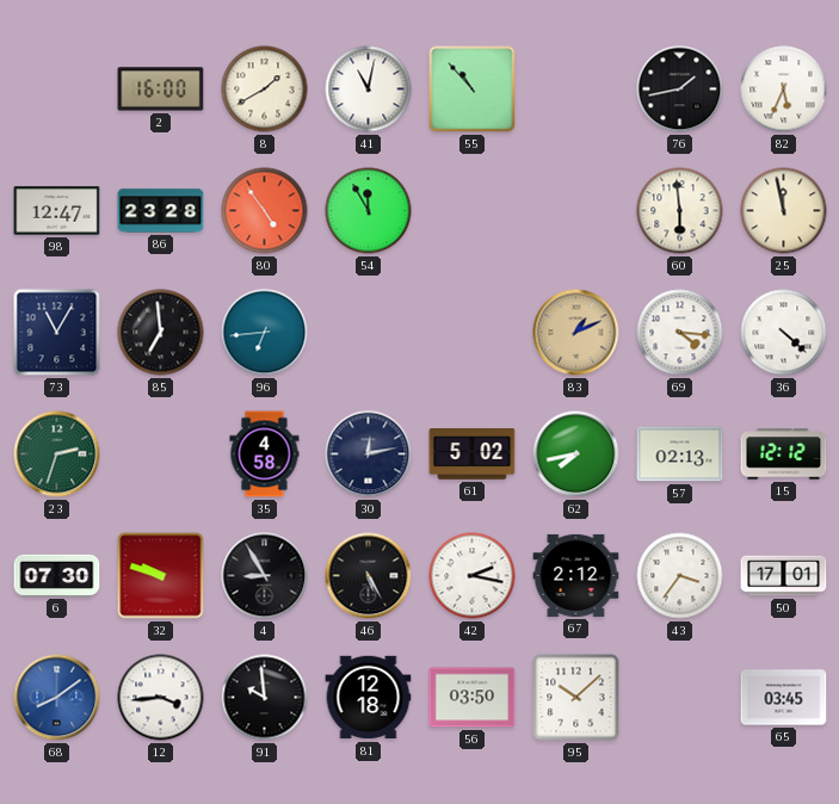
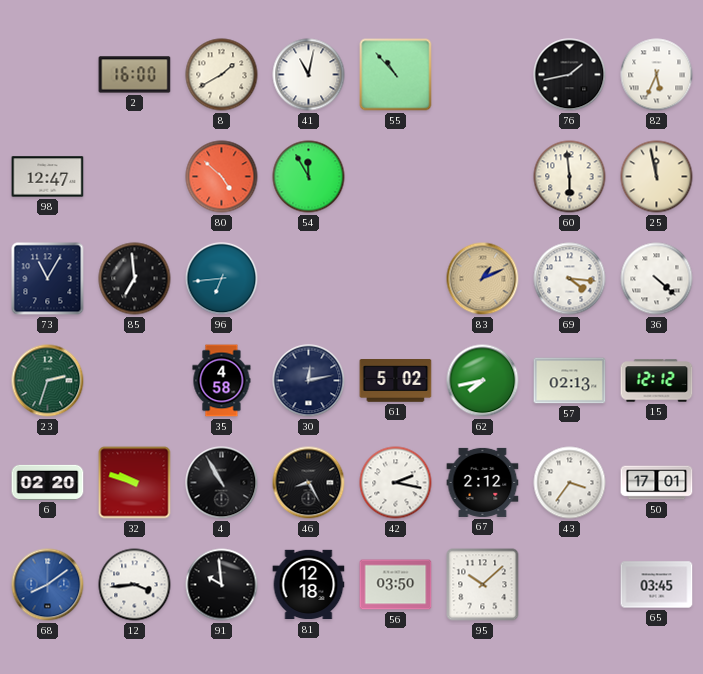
86: 23:28 -> none (161, 211)
80: 4:54 -> 4:52 (222, 177)
6: 07:30 -> 02:20 (48, 482)
4: 8:55 -> 10:55 (222, 483)
46: 5:25 -> 8:25 (309, 483)
